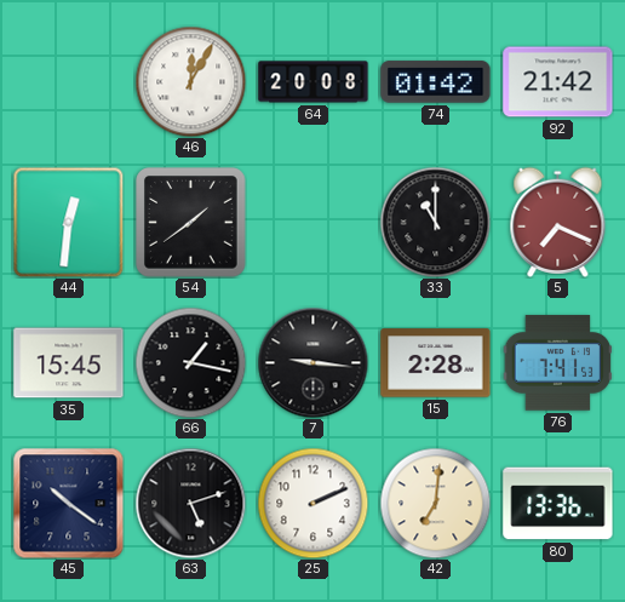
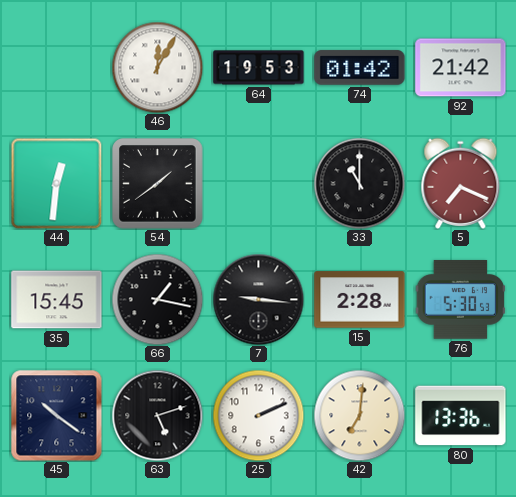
64: 20:08 -> 19:53 (259, 68)
76: 7:41 -> 5:30 (460, 300)
